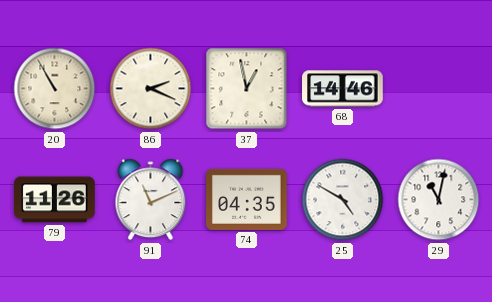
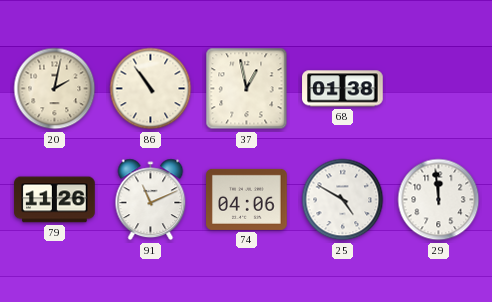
20: 10:55 -> 2:02 (55, 89)
86: 2:19 -> 10:54 (151, 89)
68: 14:46 -> 01:38 (343, 89)
74: 04:35 -> 04:06 (247, 199)
29: 11:02 -> 11:59 (439, 200)
